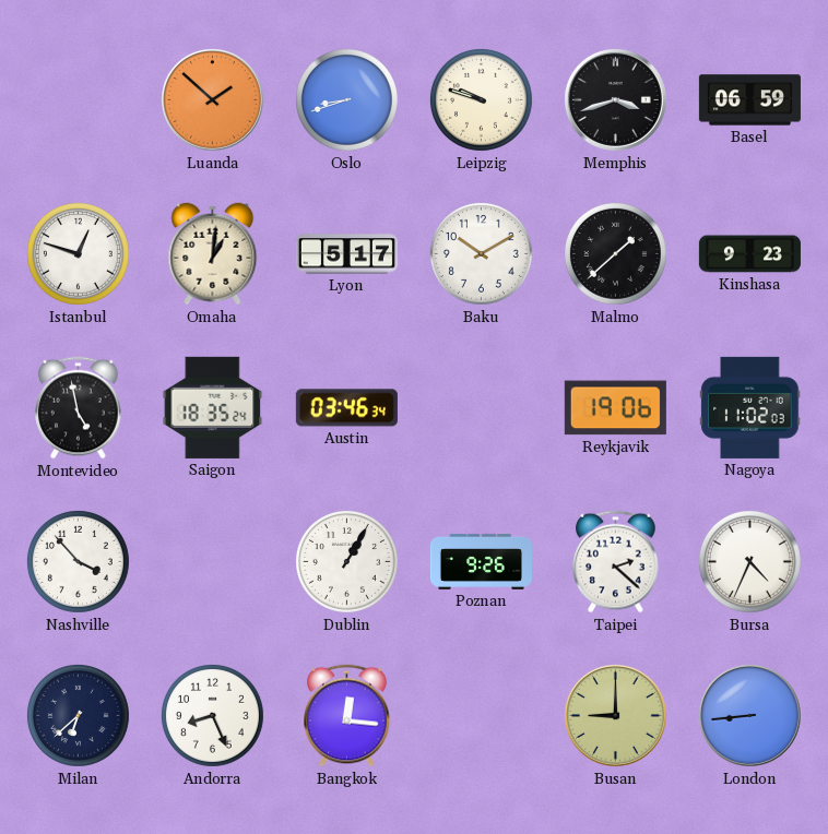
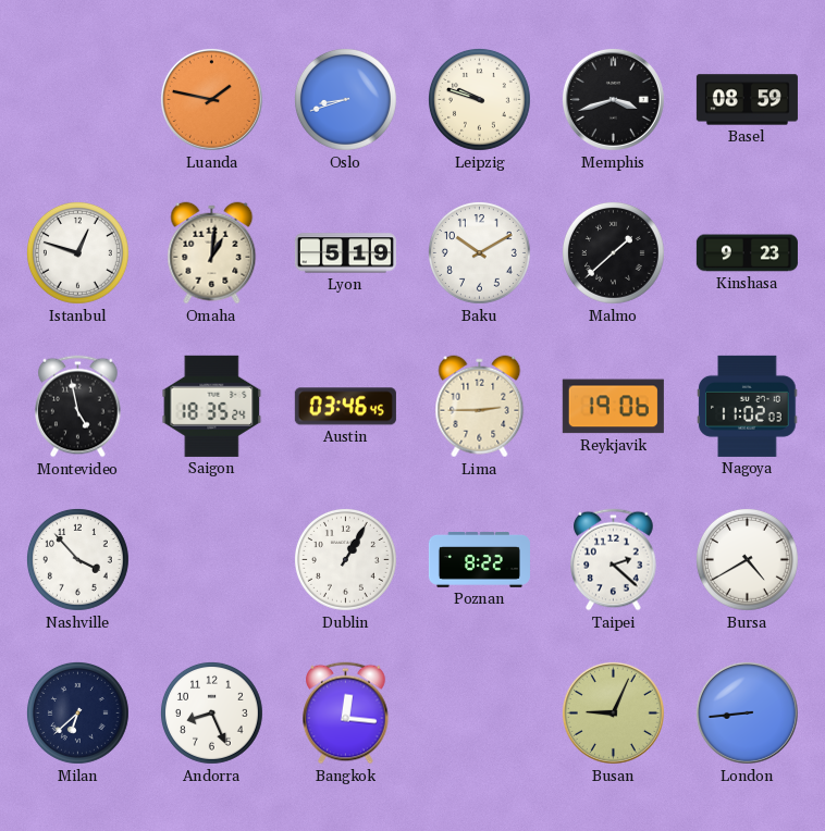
Luanda: 1:52 -> 1:47 (211, 99)
Basel: 06:59 -> 08:59 (747, 100)
Lyon: 5:17 -> 5:19 (345, 253)
Austin: 03:46:34 -> 03:46:45 (345, 407)
Lima: none -> 2:45 (480, 407)
Poznan: 9:26 -> 8:22 (479, 559)
Bursa: 4:34 -> 4:40 (747, 559)
Busan: 9:00 -> 9:04 (613, 712)
